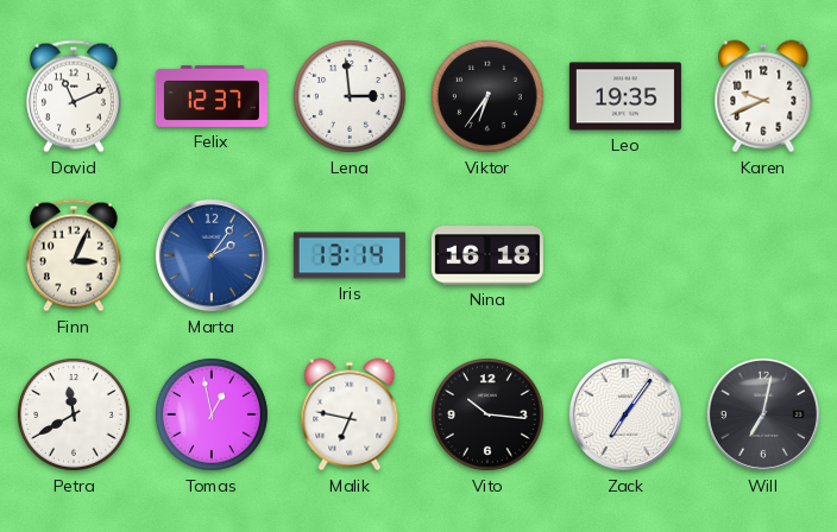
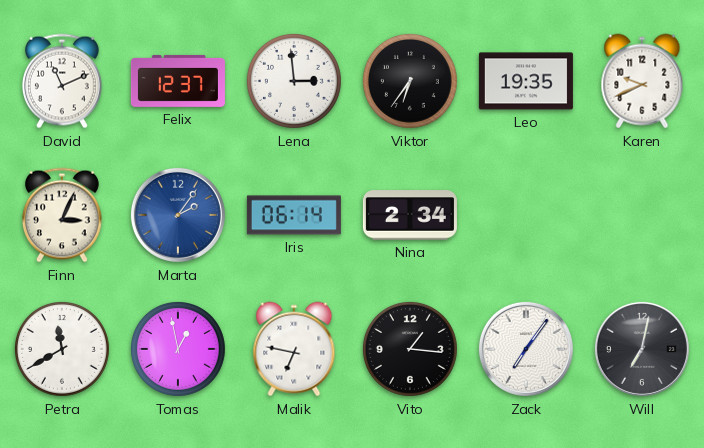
Iris: 13:14 -> 06:14 (294, 215)
Nina: 16:18 -> 2:34 (410, 215)
Vito: 10:16 -> 1:16 (410, 349)
